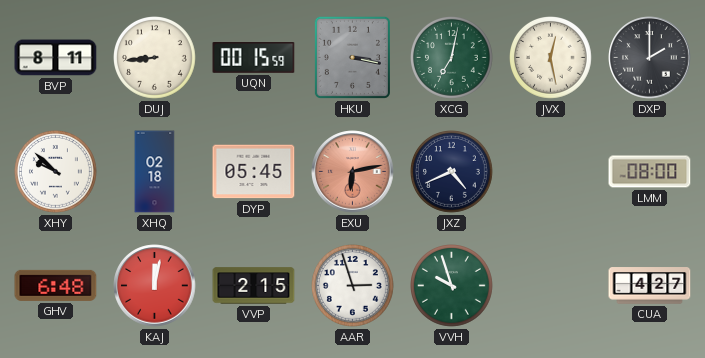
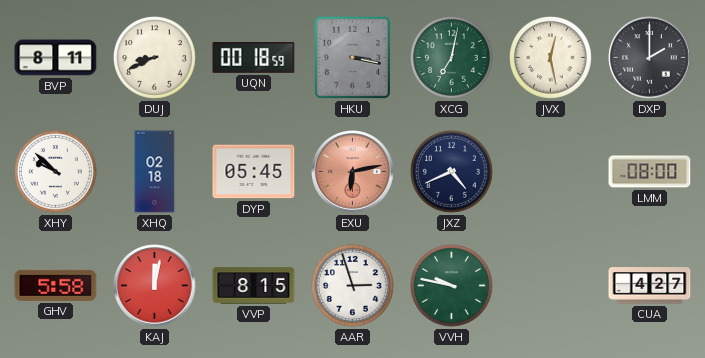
DUJ: 8:44 -> 8:41 (155, 58)
UQN: 00:15 -> 00:18 (254, 58)
GHV: 6:48 -> 5:58 (56, 285)
VVP: 2:15 -> 8:15 (254, 286)
VVH: 9:57 -> 9:47 (452, 286)
